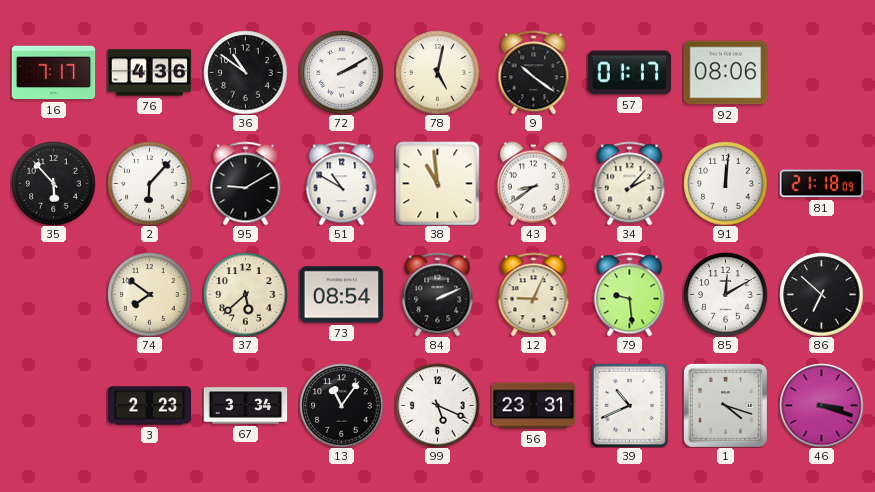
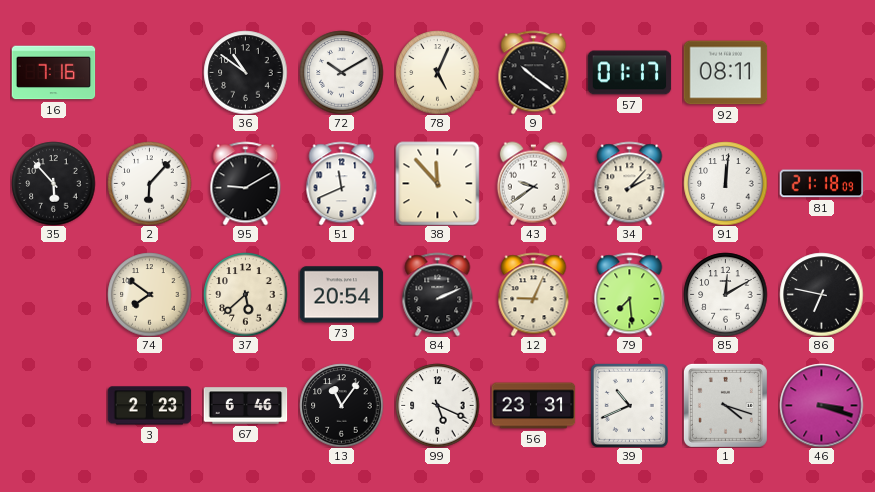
16: 7:17 -> 7:16 (53, 73)
76: 4:36 -> none (149, 73)
72: 2:10 -> 10:10 (341, 72)
78: 5:02 -> 5:04 (437, 72)
92: 08:06 -> 08:11 (725, 73)
51: 10:50 -> 11:41 (342, 183)
38: 10:59 -> 11:53 (437, 183)
43: 8:39 -> 9:39 (533, 183)
73: 08:54 -> 20:54 (341, 295)
79: 9:29 -> 7:29 (630, 294)
86: 6:52 -> 6:47 (821, 294)
67: 3:34 -> 6:46 (245, 406)
